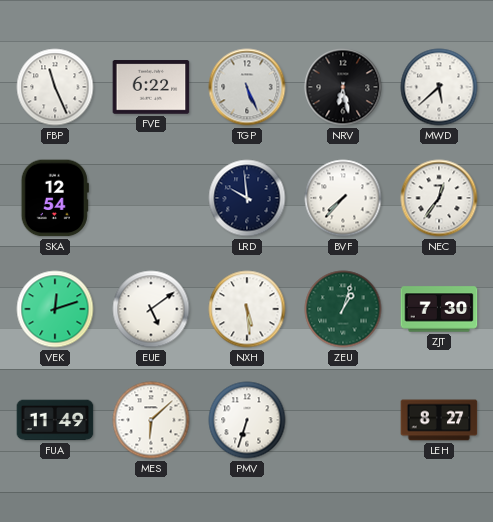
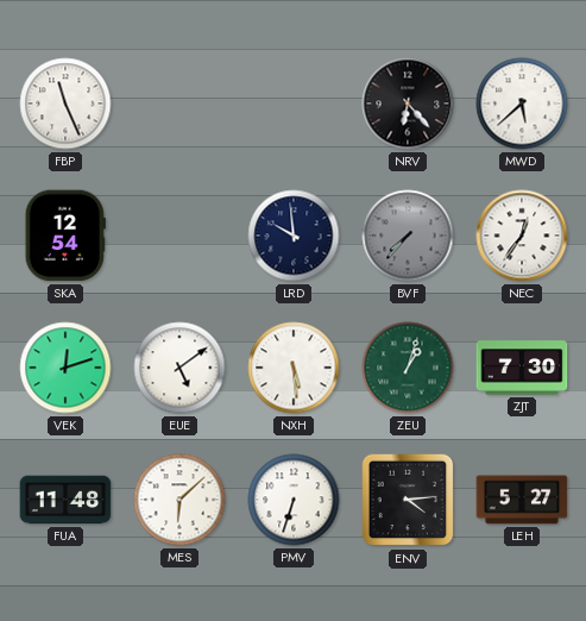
FVE: 6:22 -> none (151, 87)
TGP: 5:26 -> none (247, 87)
NRV: 6:28 -> 6:23 (408, 103)
BVF dial: white -> grey (408, 236)
FUA: 11:49 -> 11:48 (65, 500)
ENV: none -> 4:14 (408, 500)
LEH: 8:27 -> 5:27 (522, 500)
